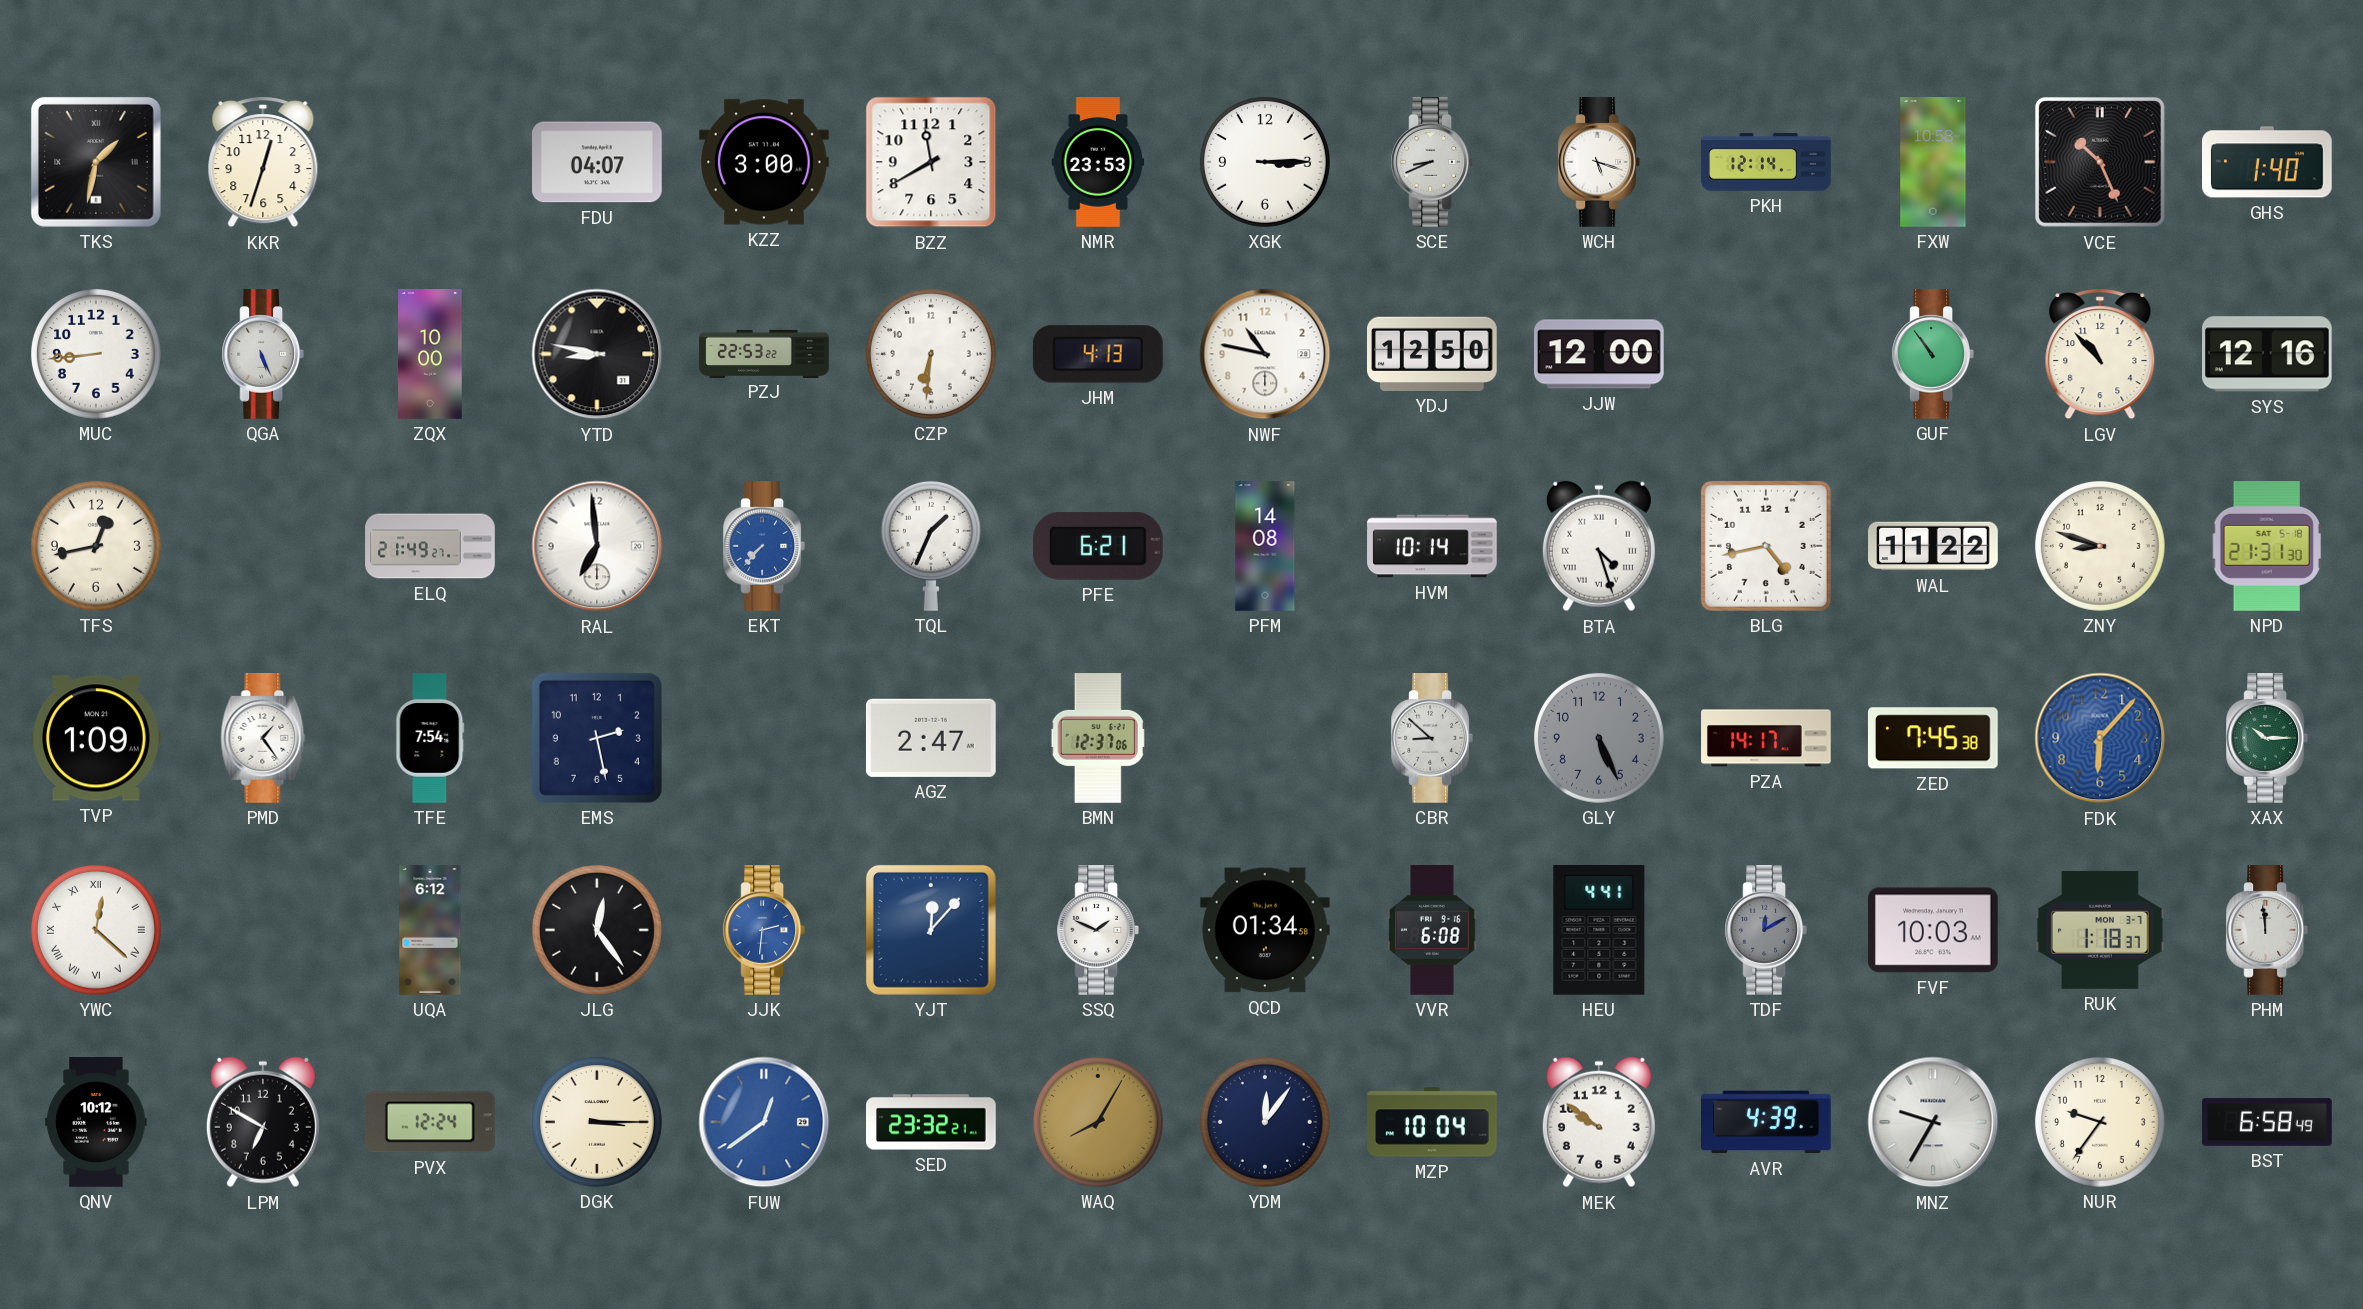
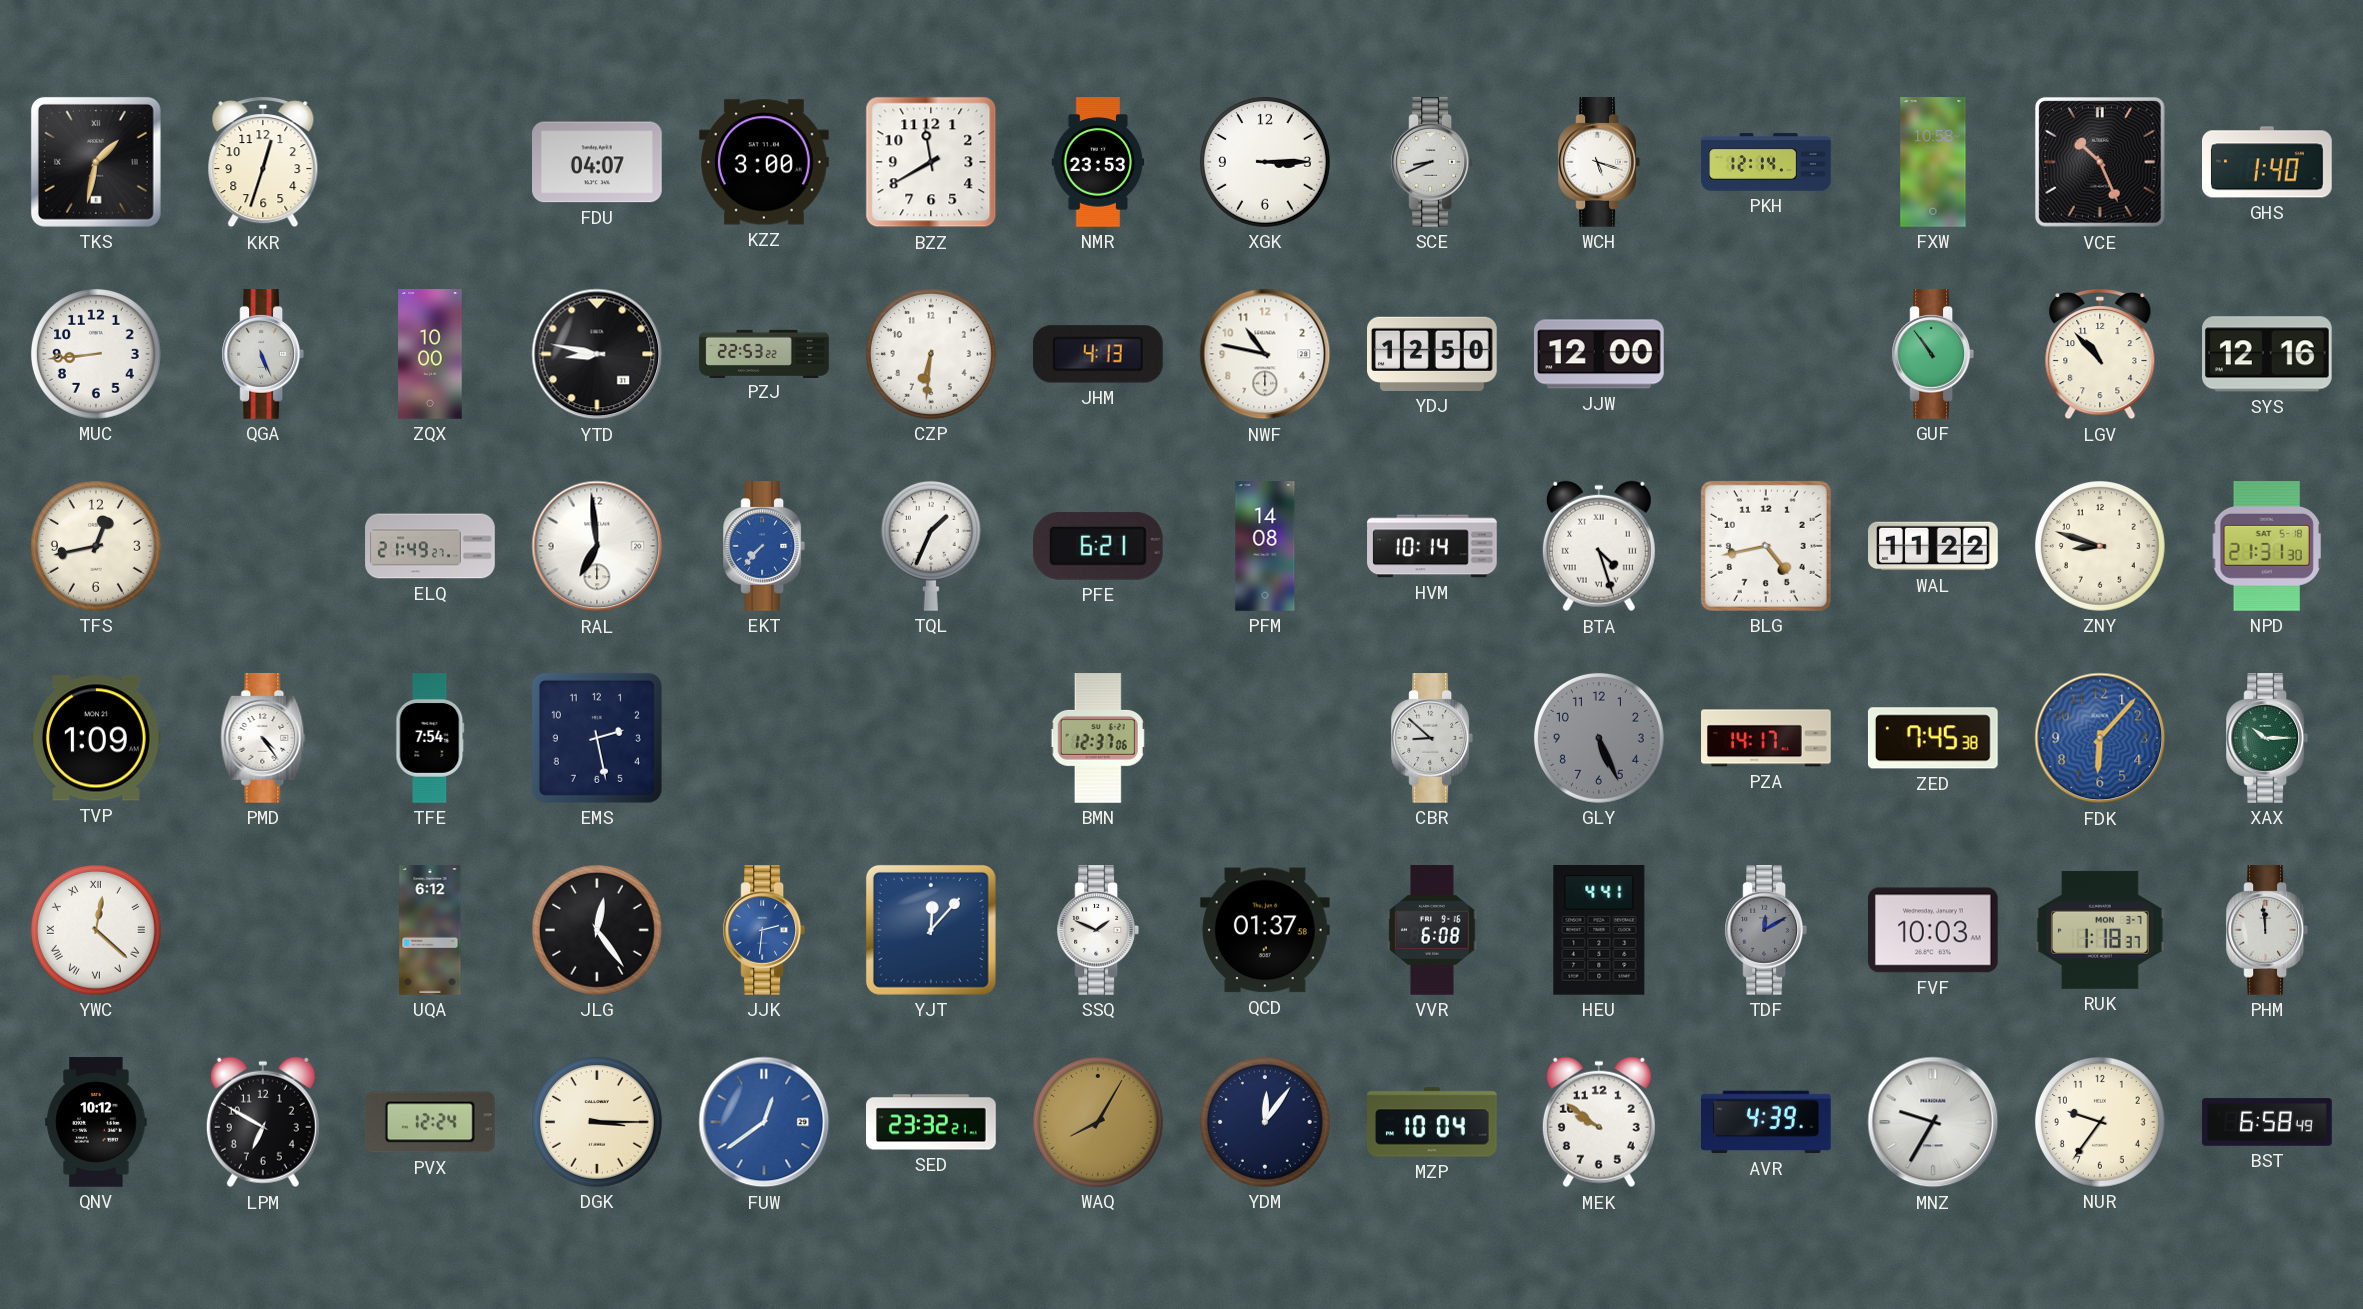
PMD: 1:24 -> 4:24 (263, 738)
AGZ: 2:47 -> none (931, 738)
QCD: 01:34 -> 01:37 (1266, 930)
